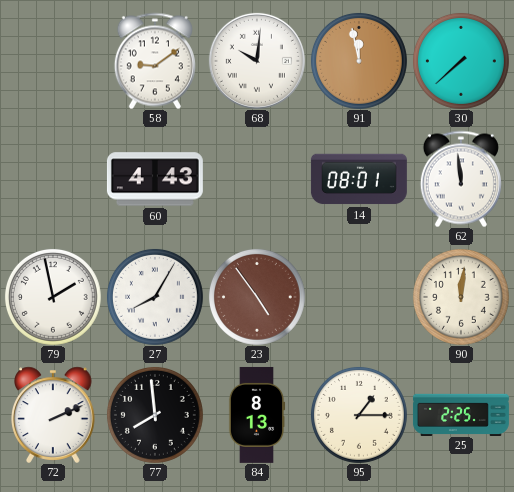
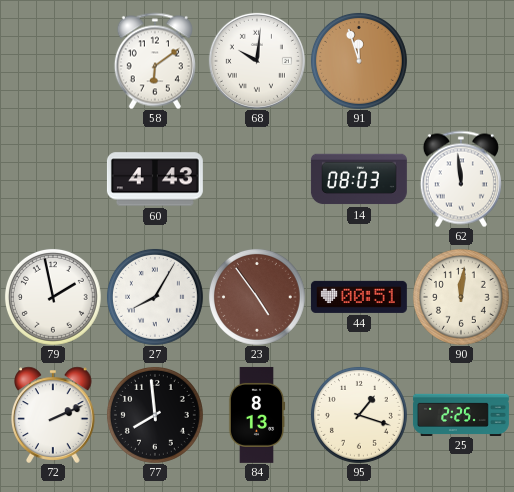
58: 9:09 -> 6:09 (155, 61)
91: 11:58 -> 11:57 (359, 61)
30: 7:38 -> none (461, 61)
14: 08:01 -> 08:03 (359, 179)
44: none -> 00:51 (359, 297)
95: 1:15 -> 1:18 (359, 415)
